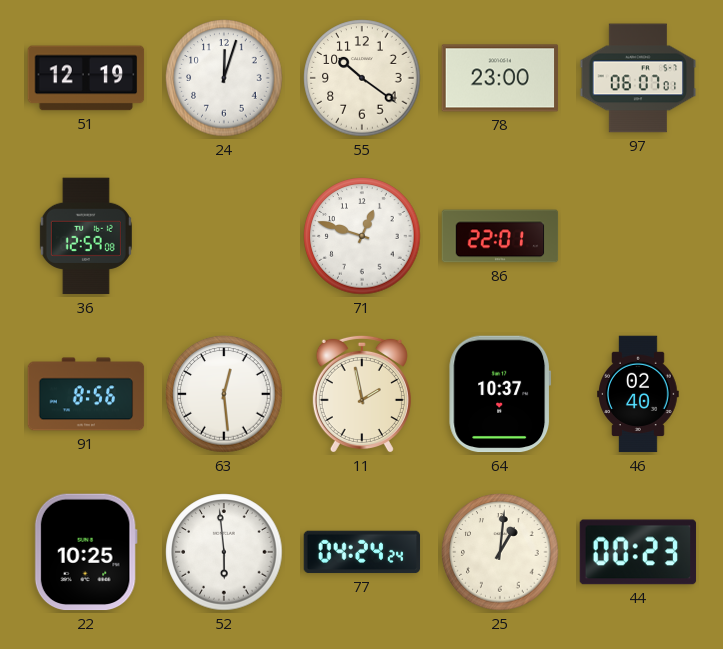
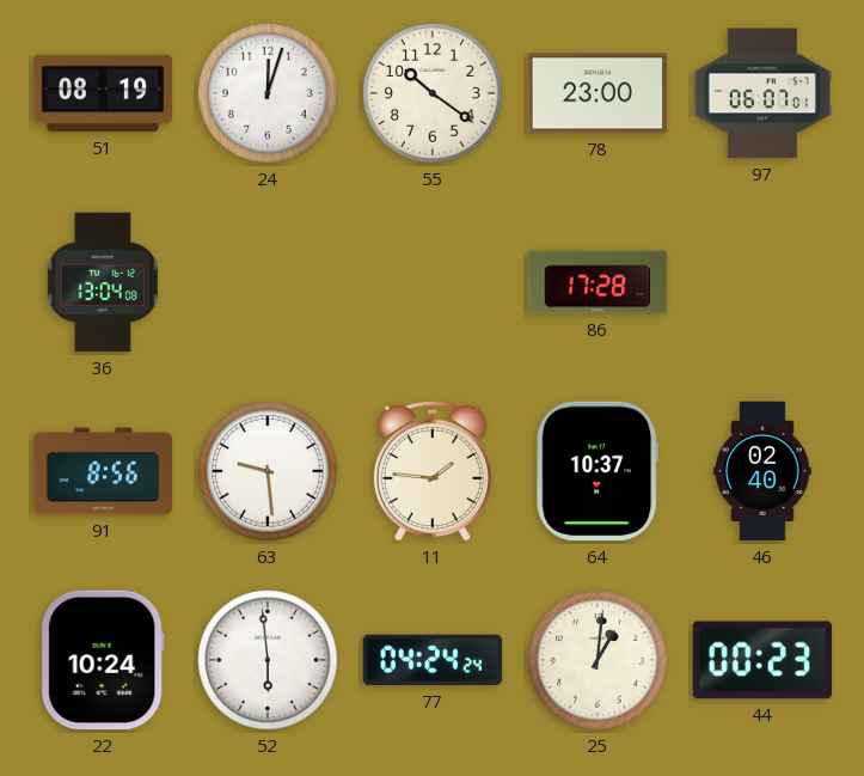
51: 12:19 -> 08:19 (103, 93)
36: 12:59 -> 13:04 (103, 282)
71: 12:48 -> none (362, 236)
86: 22:01 -> 17:28 (598, 282)
63: 12:29 -> 9:29 (268, 471)
11: 1:58 -> 1:46 (433, 471)
22: 10:25 -> 10:24 (103, 660)
